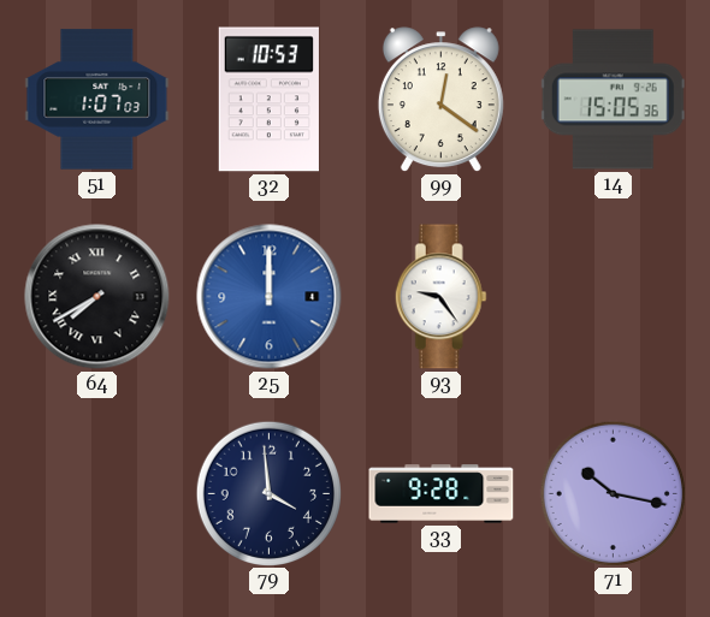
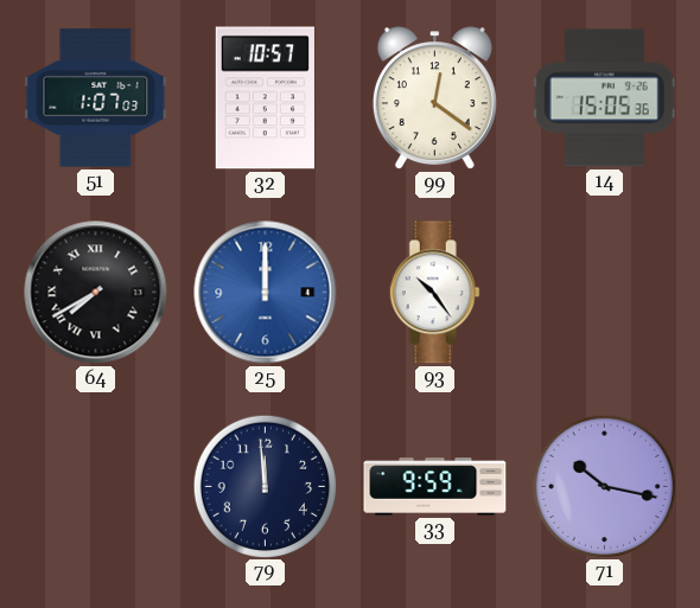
32: 10:53 -> 10:57 (265, 98)
93: 9:24 -> 10:24 (434, 293)
79: 3:59 -> 11:59 (265, 486)
33: 9:28 -> 9:59 (435, 487)
